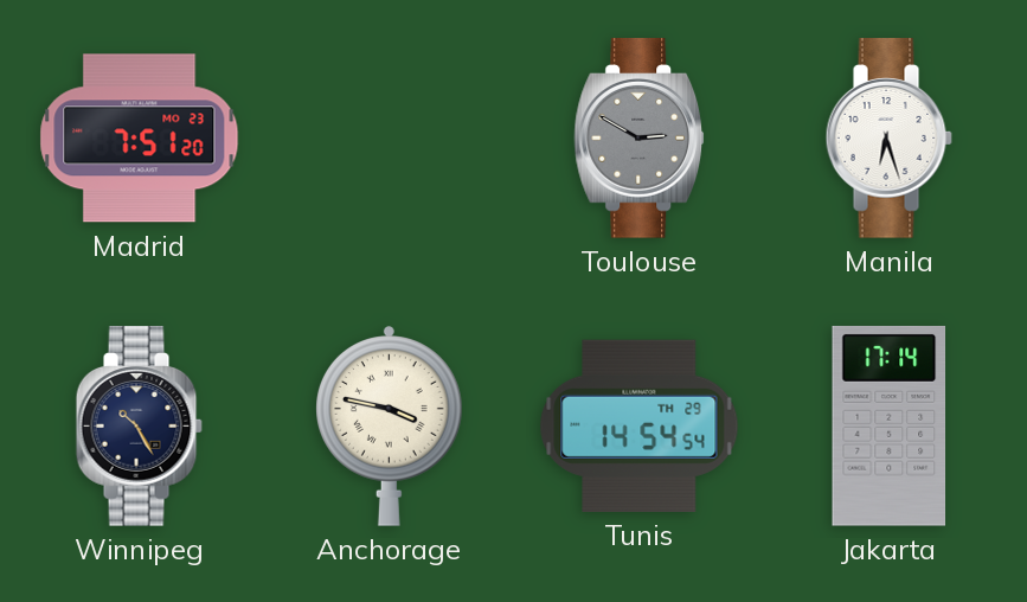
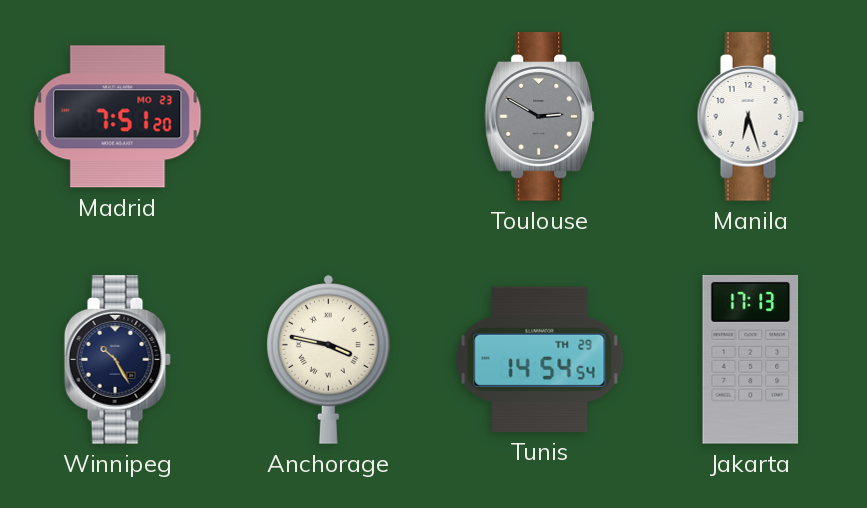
Jakarta: 17:14 -> 17:13 (751, 359)
